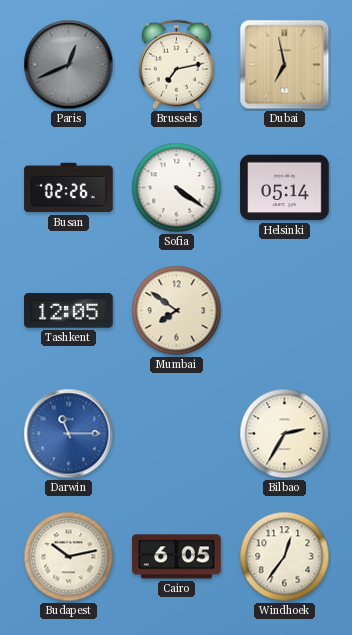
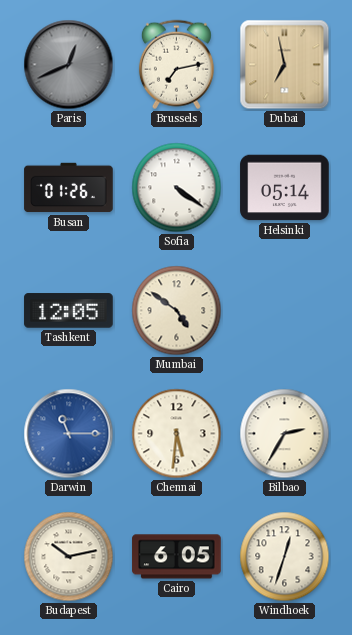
Busan: 02:26 -> 01:26 (69, 188)
Mumbai: 7:51 -> 4:51 (177, 311)
Chennai: none -> 5:31 (177, 434)
Windhoek: 12:36 -> 12:33 (285, 557)
